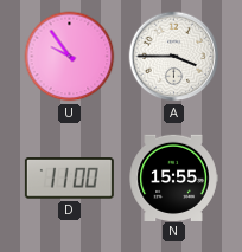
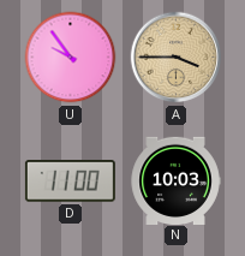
A dial: white -> champagne (177, 58)
N: 15:55 -> 10:03 (175, 180)
